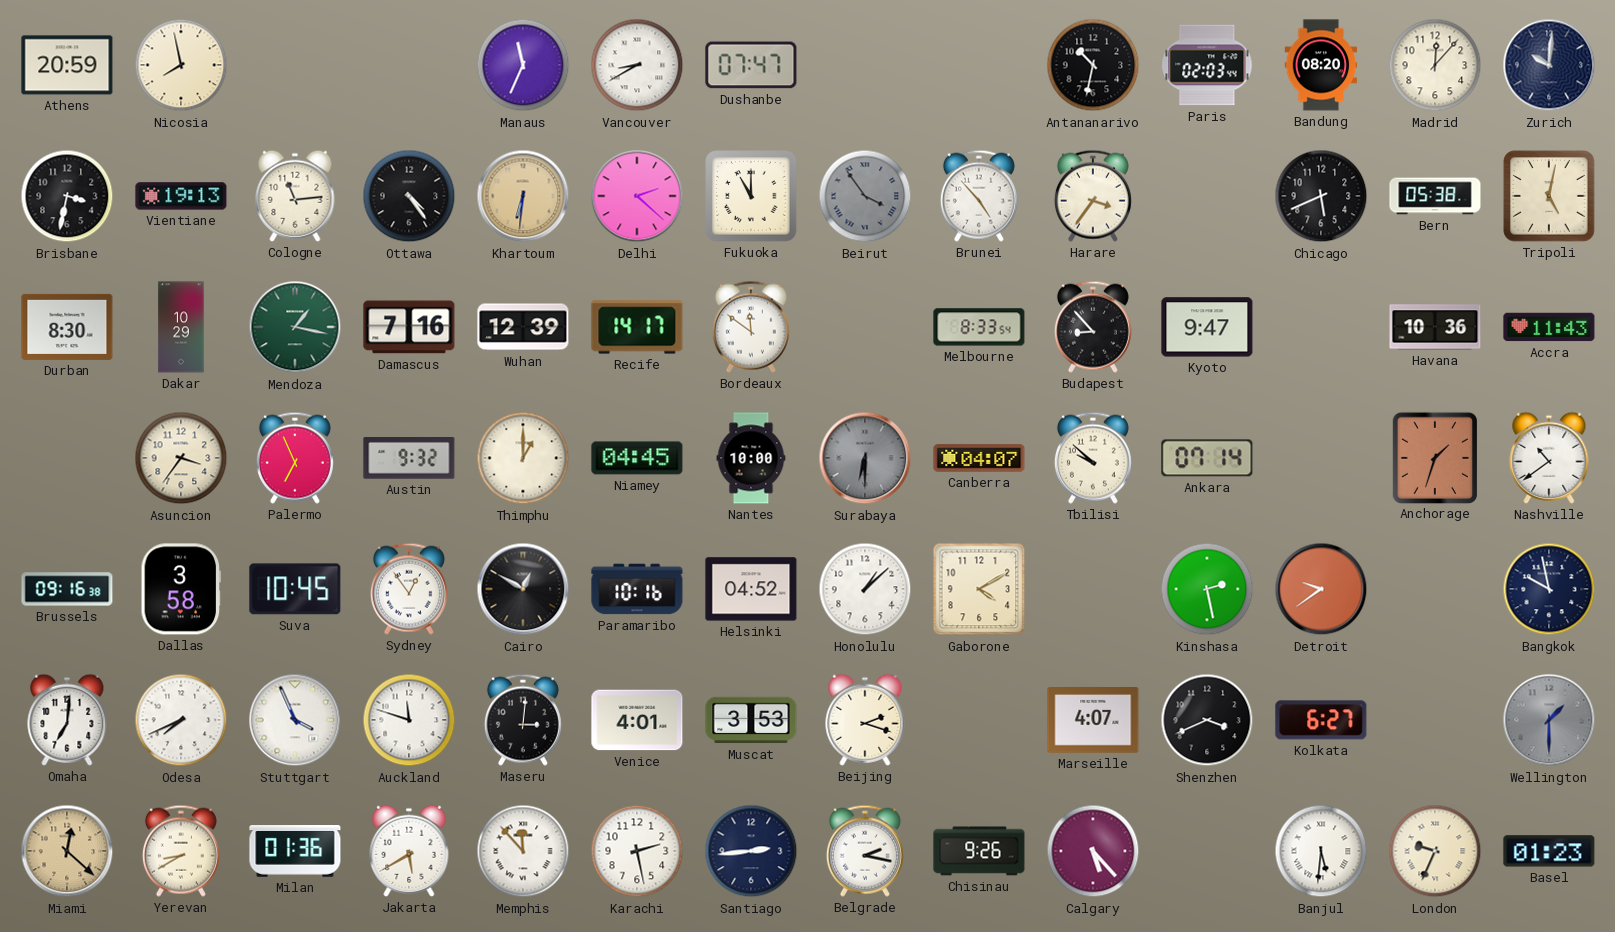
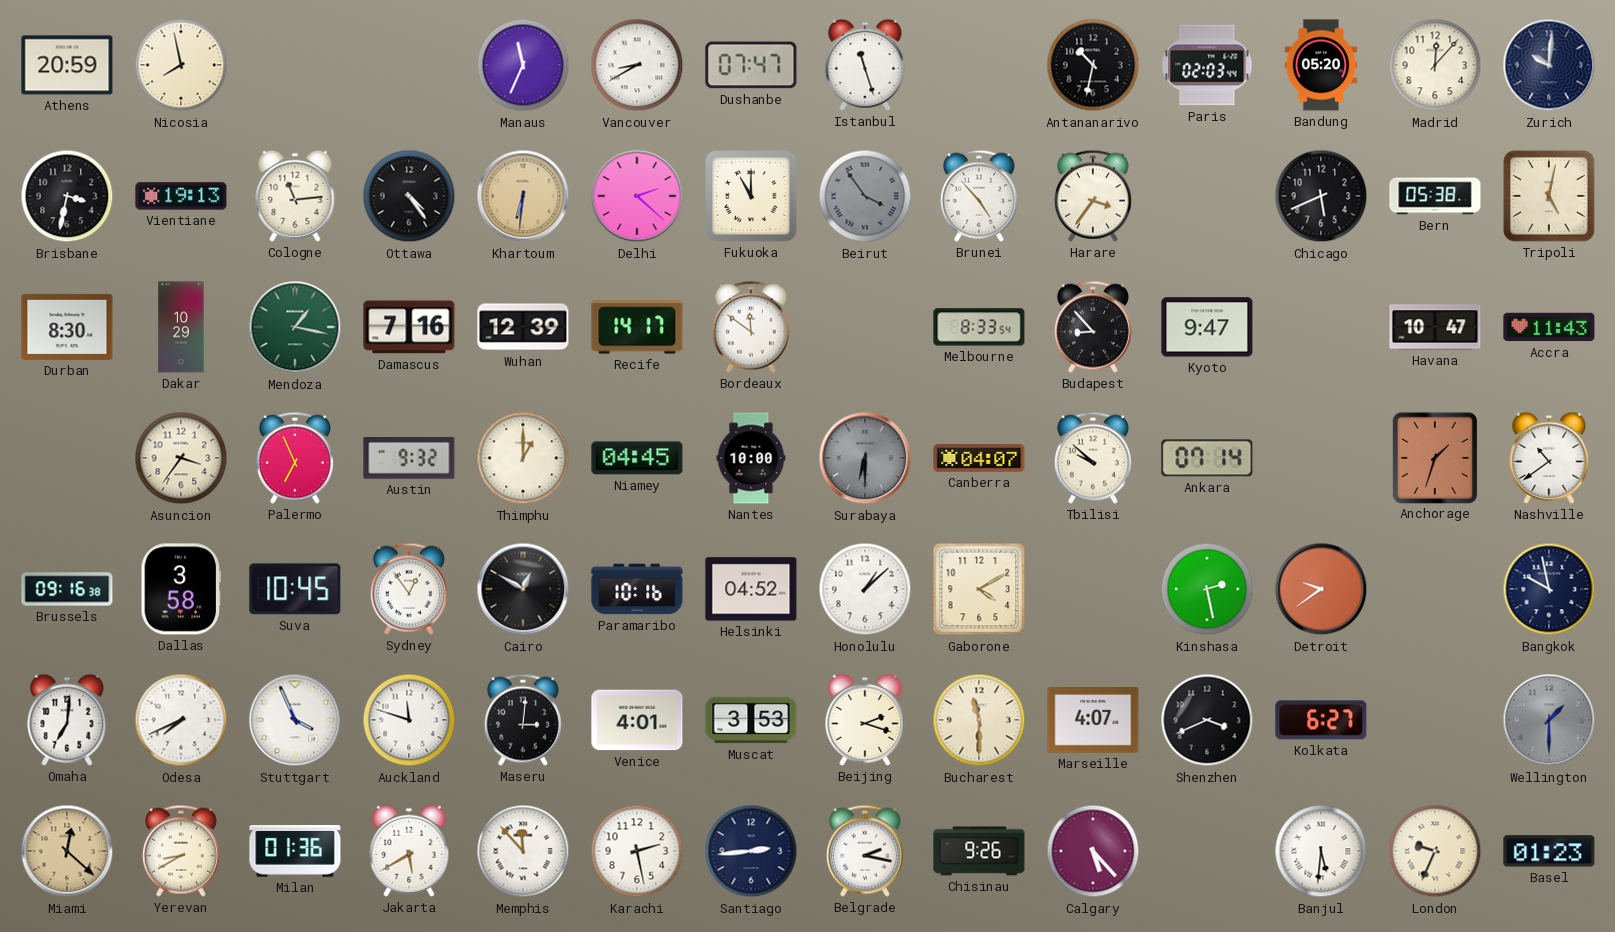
Istanbul: none -> 11:27 (865, 65)
Bandung: 08:20 -> 05:20 (1321, 65)
Havana: 10:36 -> 10:47 (1435, 327)
Bucharest: none -> 11:30 (979, 720)
